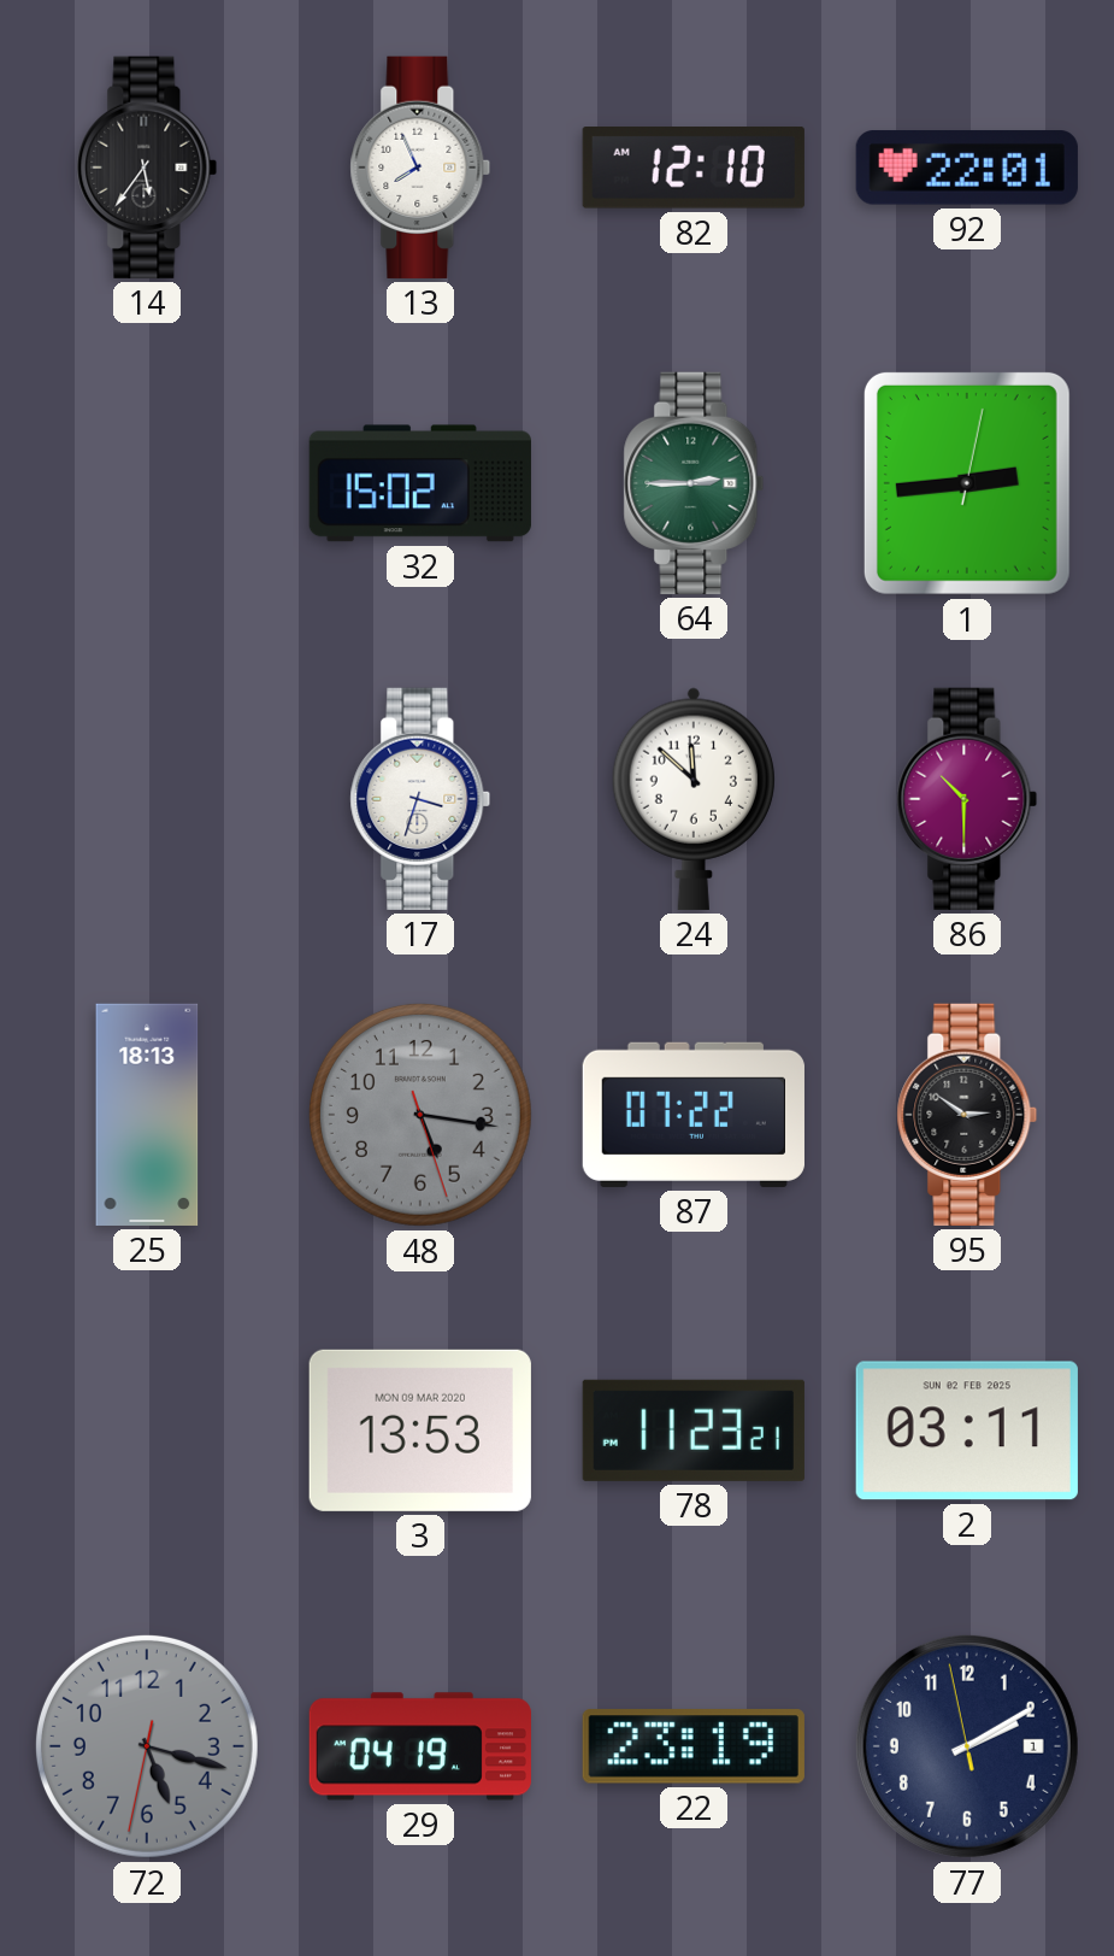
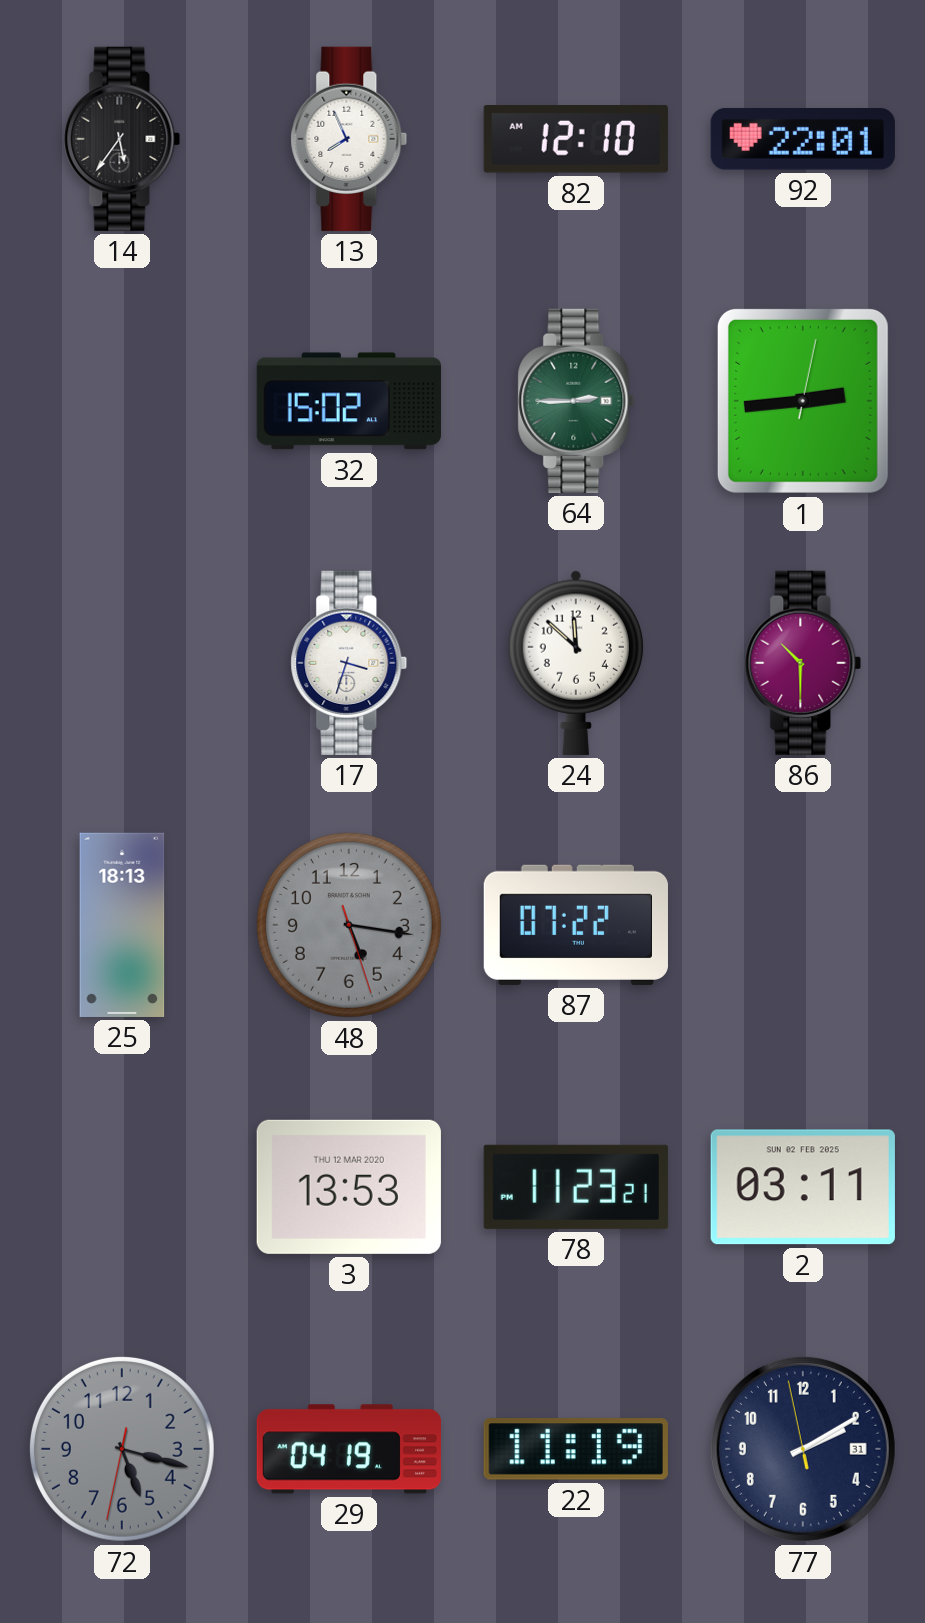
95: 2:51 -> none (967, 1115)
3 date: MON 09 MAR 2020 -> THU 12 MAR 2020 (349, 1187)
22: 23:19 -> 11:19 (576, 1449)
77 date: 1 -> 31 (803, 1449)
